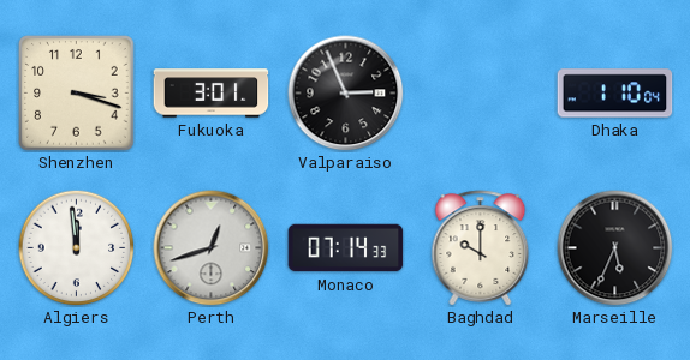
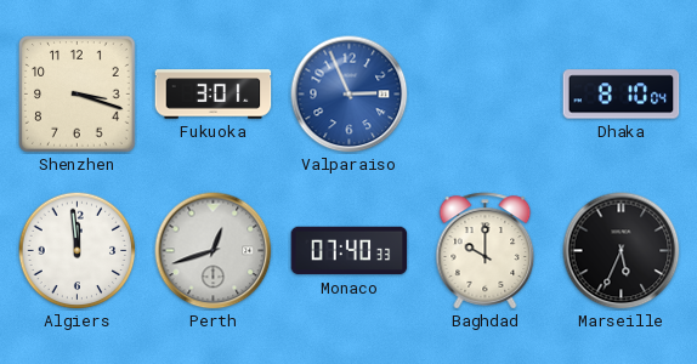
Valparaiso dial: black -> blue (350, 95)
Dhaka: 1:10 -> 8:10 (622, 95)
Monaco: 07:14 -> 07:40 (350, 251)
